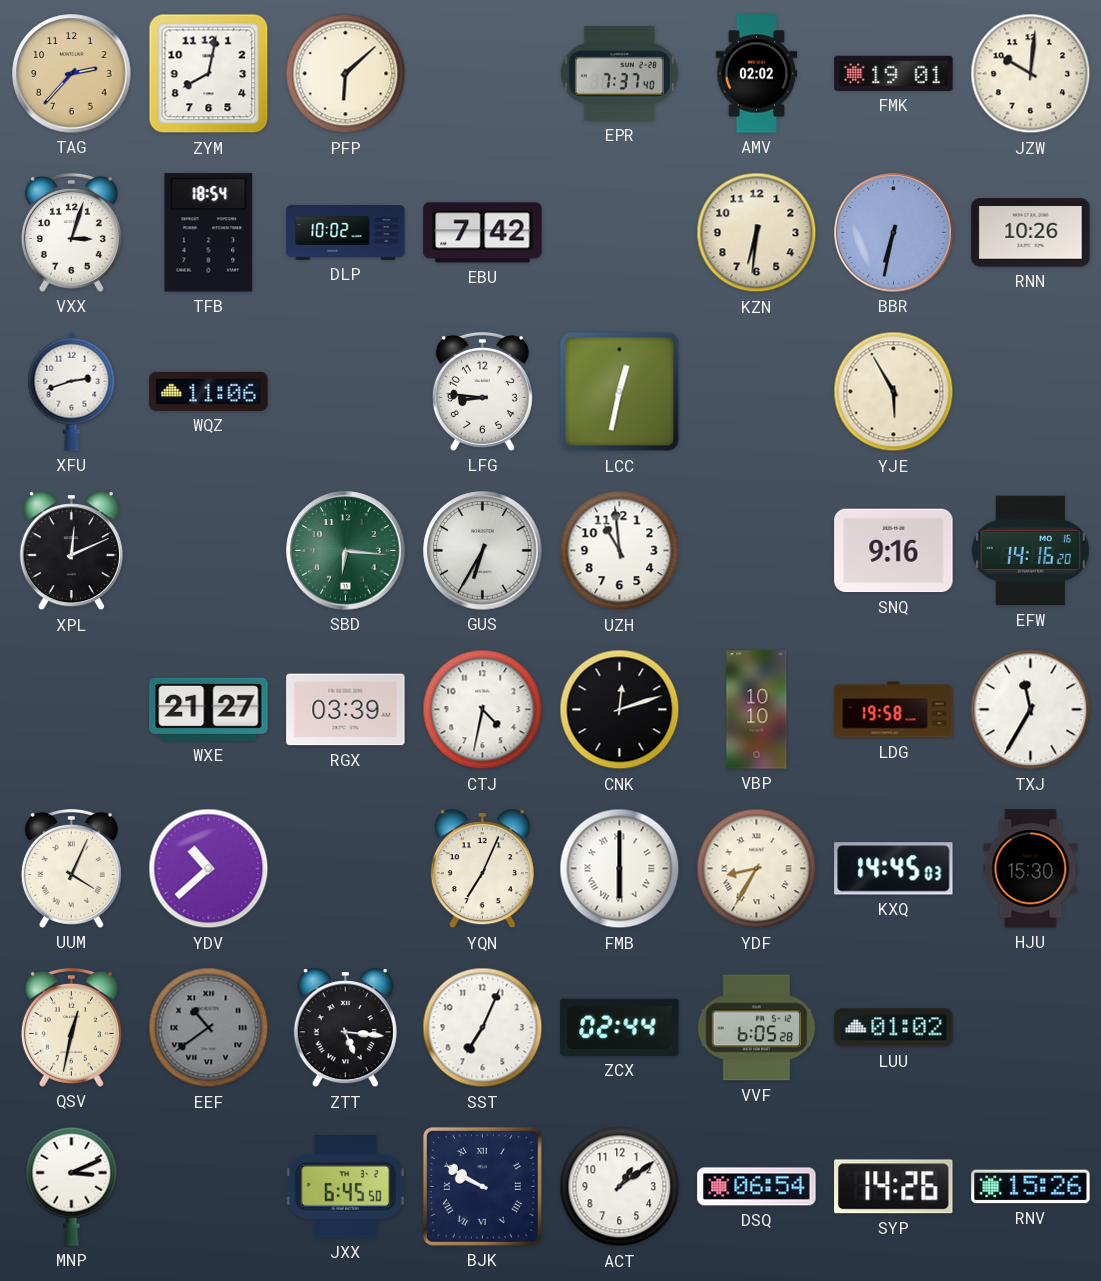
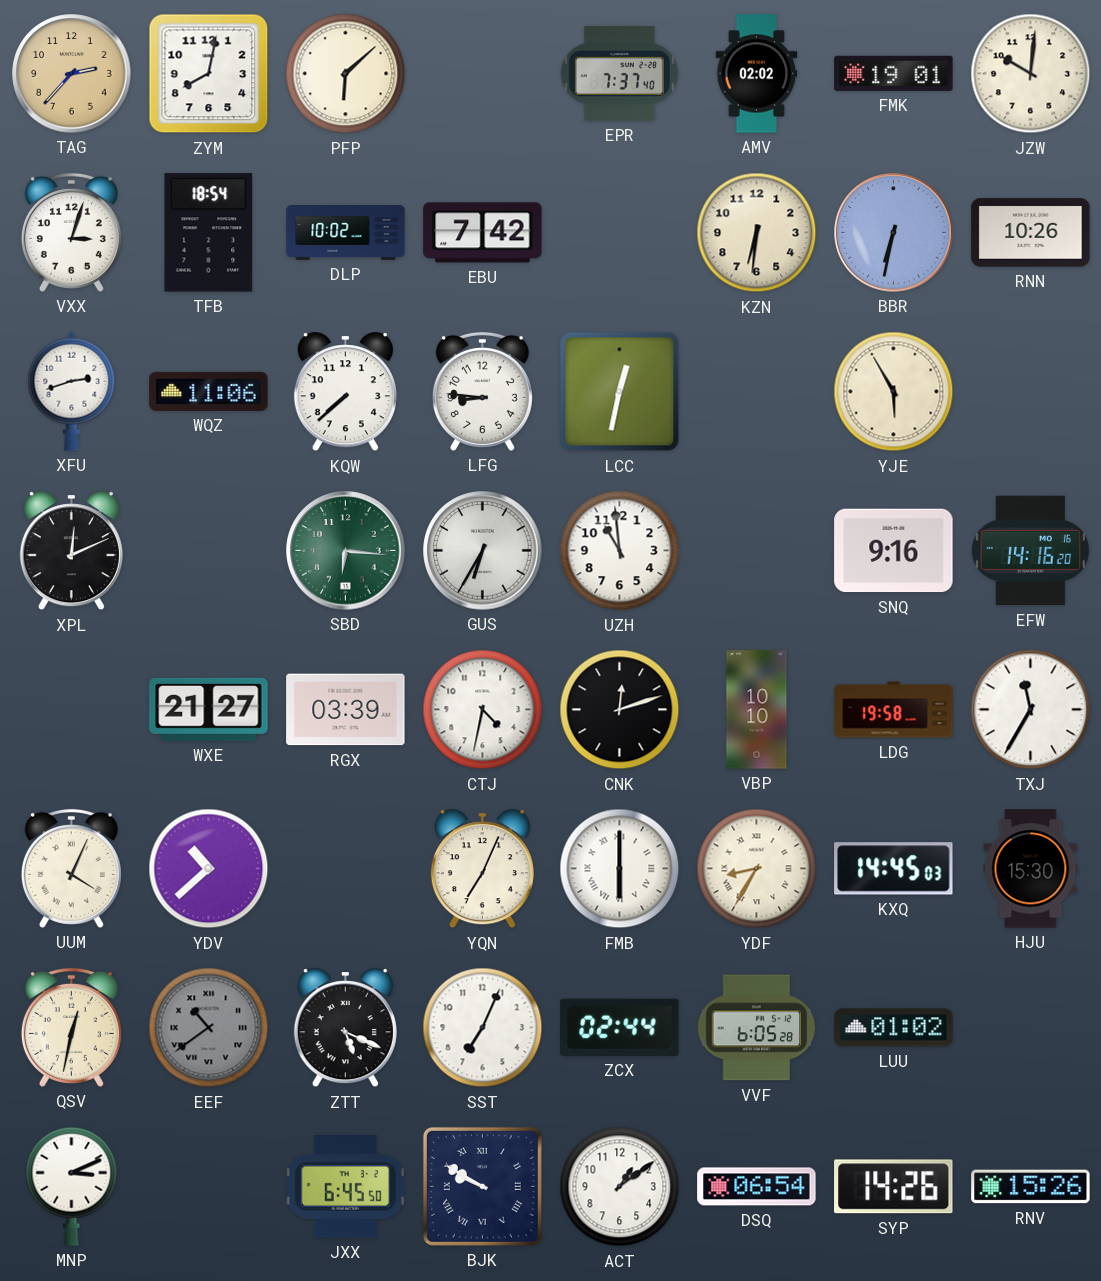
KQW: none -> 7:38 (345, 392)
ZTT: 5:16 -> 5:19 (345, 1028)
